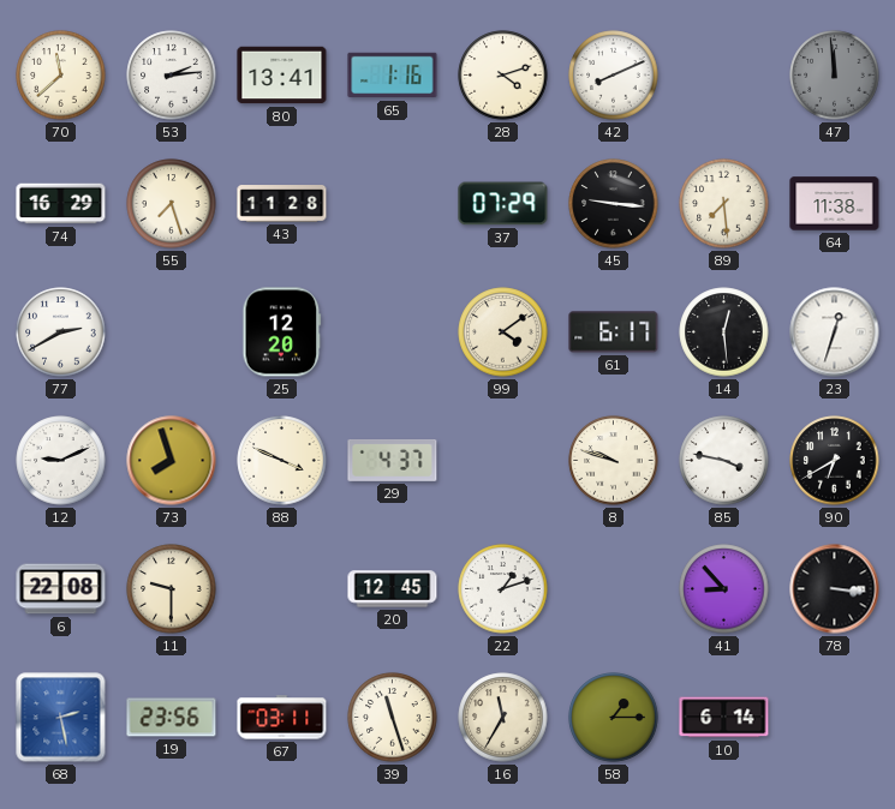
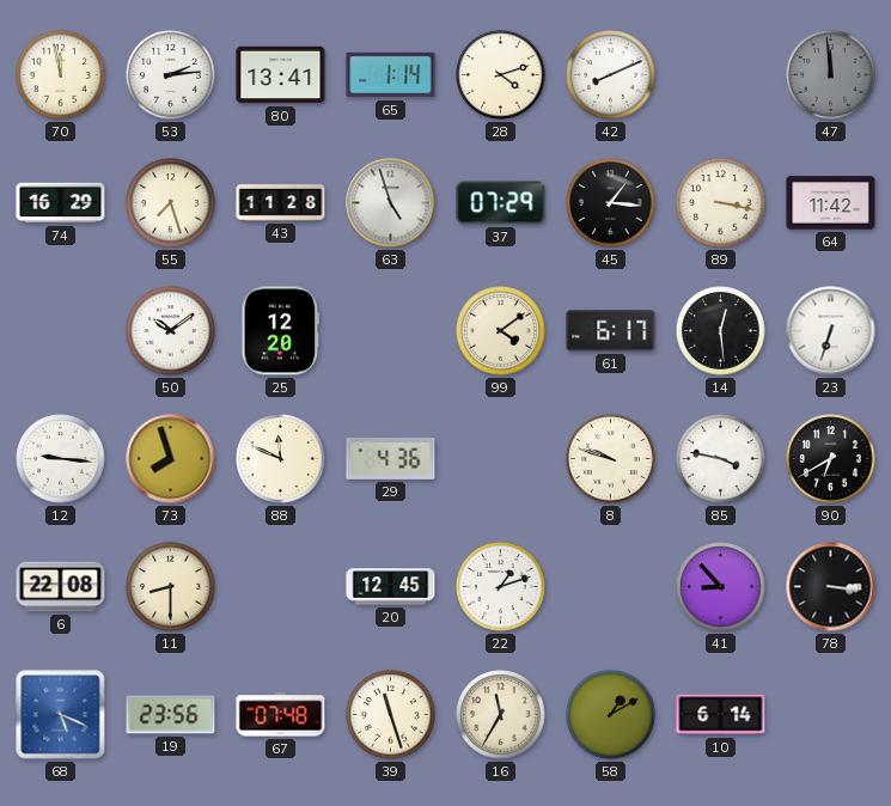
70: 11:38 -> 11:58 (61, 75)
65: 1:16 -> 1:14 (391, 75)
63: none -> 4:57 (391, 203)
45: 9:16 -> 1:16 (611, 203)
89: 7:29 -> 3:17 (721, 203)
64: 11:38 -> 11:42 (831, 203)
77: 2:40 -> none (61, 332)
50: none -> 10:09 (171, 331)
23: 12:33 -> 6:33 (831, 331)
12: 9:11 -> 9:16 (61, 459)
88: 3:49 -> 11:49 (281, 459)
29: 4:37 -> 4:36 (391, 458)
11: 9:30 -> 8:30 (171, 587)
68: 2:28 -> 5:19 (61, 715)
67: 03:11 -> 07:48 (281, 715)
58: 1:15 -> 1:10 (611, 715)
